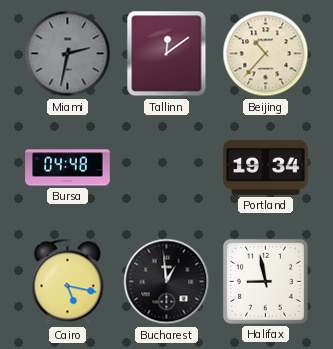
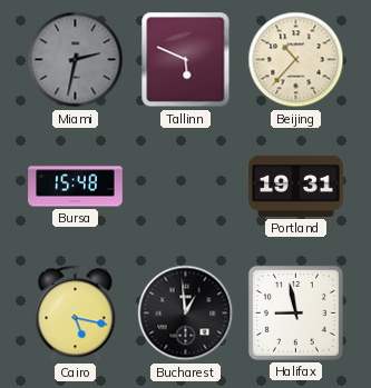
Tallinn: 12:09 -> 5:49 (186, 60)
Bursa: 04:48 -> 15:48 (76, 187)
Portland: 19:34 -> 19:31 (296, 186)
